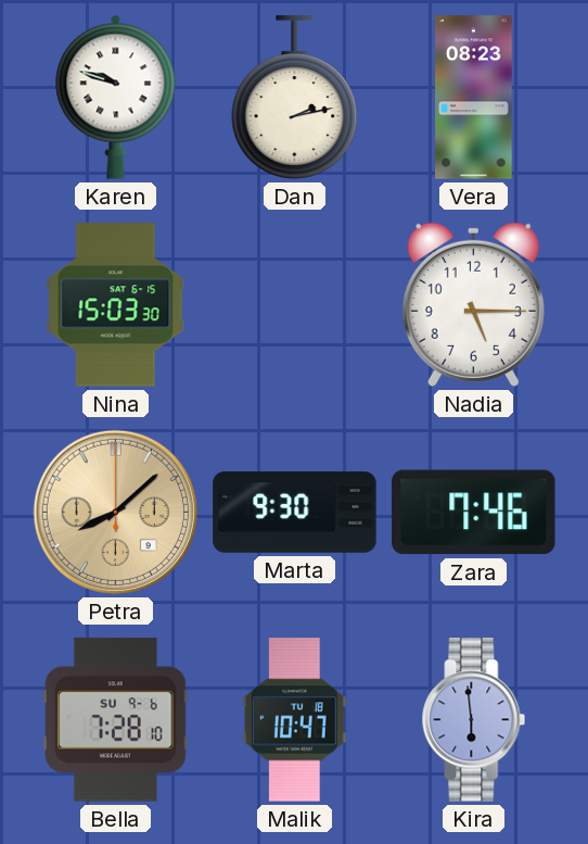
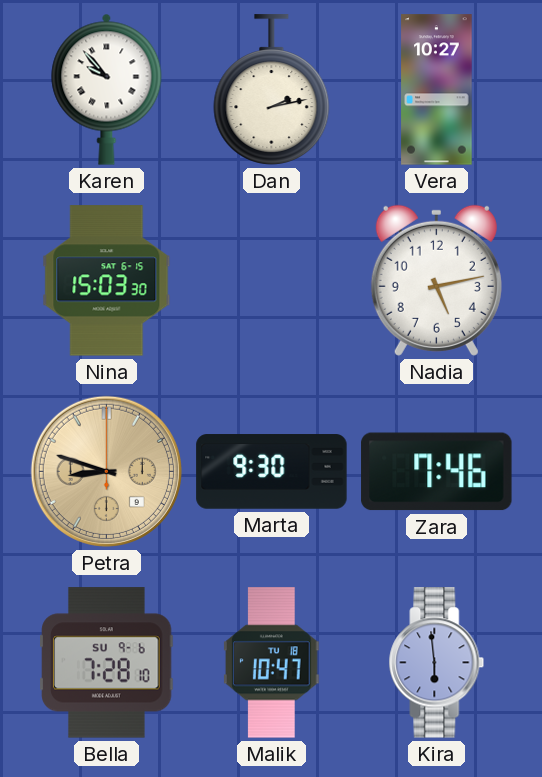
Karen: 9:48 -> 9:53 (107, 89)
Vera: 08:23 -> 10:27 (437, 90)
Nadia: 5:15 -> 5:13 (436, 280)
Petra: 8:08 -> 8:48 (106, 471)
